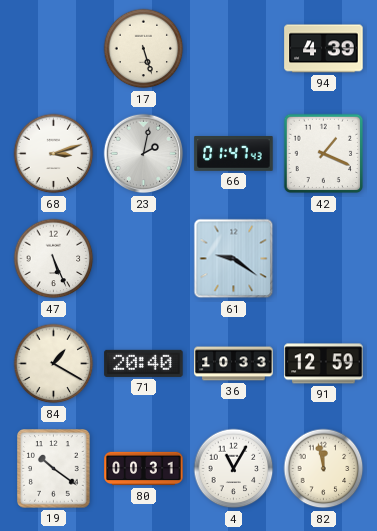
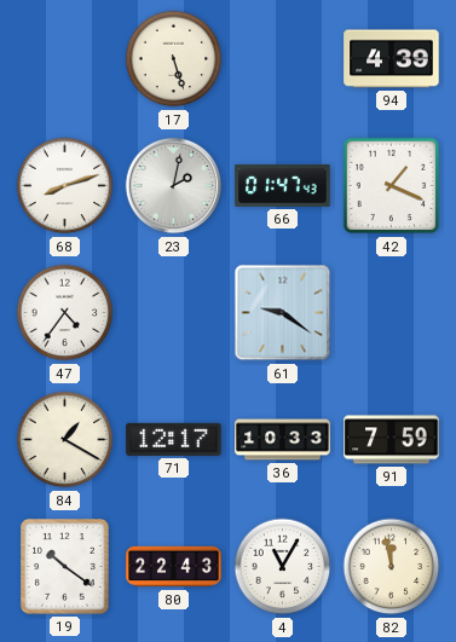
68: 3:12 -> 8:12 (65, 186)
47: 5:26 -> 4:36 (65, 313)
71: 20:40 -> 12:17 (174, 439)
91: 12:59 -> 7:59 (392, 440)
80: 00:31 -> 22:43 (174, 567)
